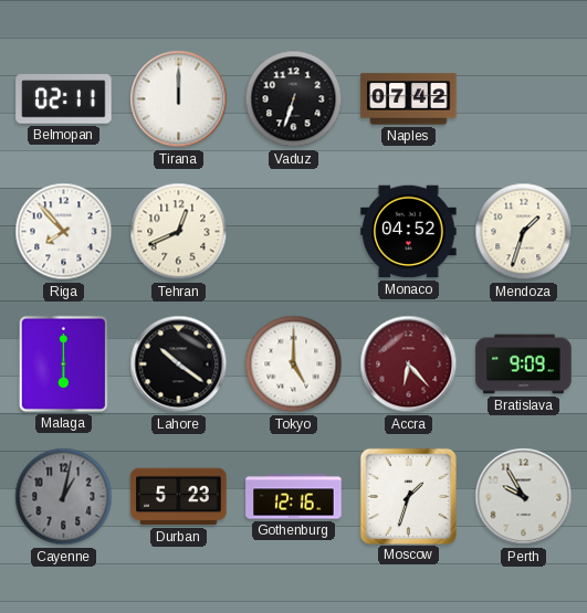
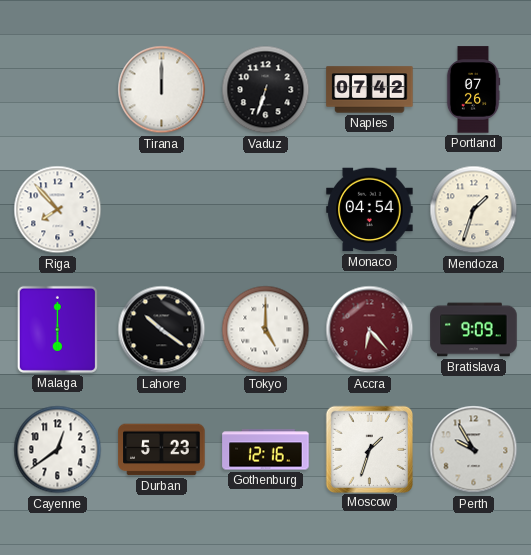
Belmopan: 02:11 -> none (64, 99)
Portland: none -> 07:26 (473, 90)
Tehran: 12:41 -> none (179, 232)
Monaco: 04:52 -> 04:54 (370, 210)
Cayenne: 1:02 -> 12:39 (58, 450)
Cayenne dial: grey -> white (58, 450)
